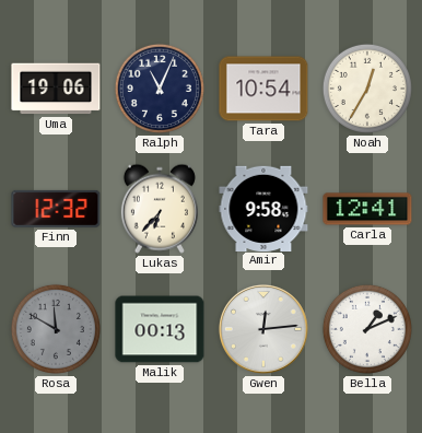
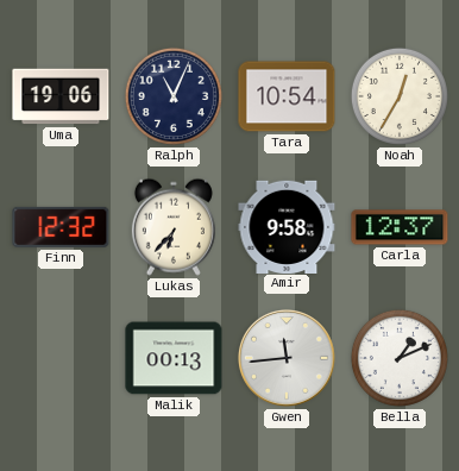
Carla: 12:41 -> 12:37 (400, 227)
Rosa: 11:50 -> none (56, 329)
Gwen: 12:14 -> 11:44 (287, 358)
